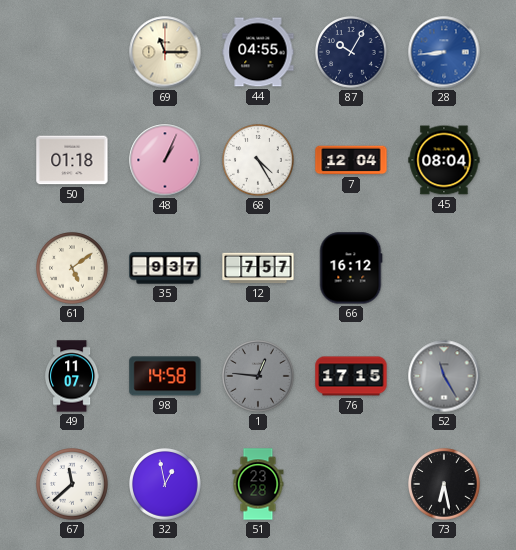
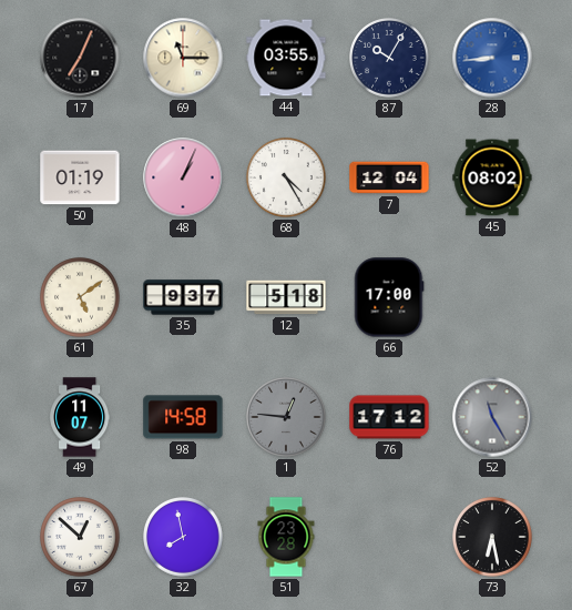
17: none -> 7:04 (80, 58)
44: 04:55 -> 03:55 (286, 58)
50: 01:18 -> 01:19 (80, 177)
45: 08:04 -> 08:02 (492, 177)
12: 7:57 -> 5:18 (286, 297)
66: 16:12 -> 17:00 (389, 297)
76: 17:15 -> 17:12 (389, 417)
67: 11:38 -> 12:52 (81, 538)
32: 12:58 -> 7:58 (184, 538)
